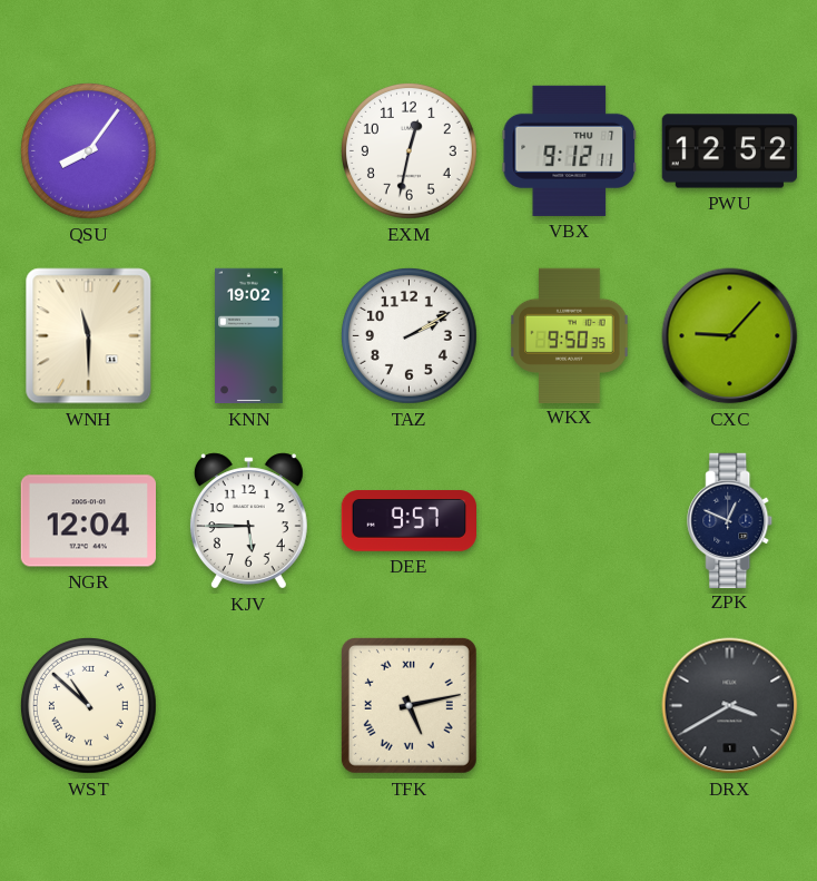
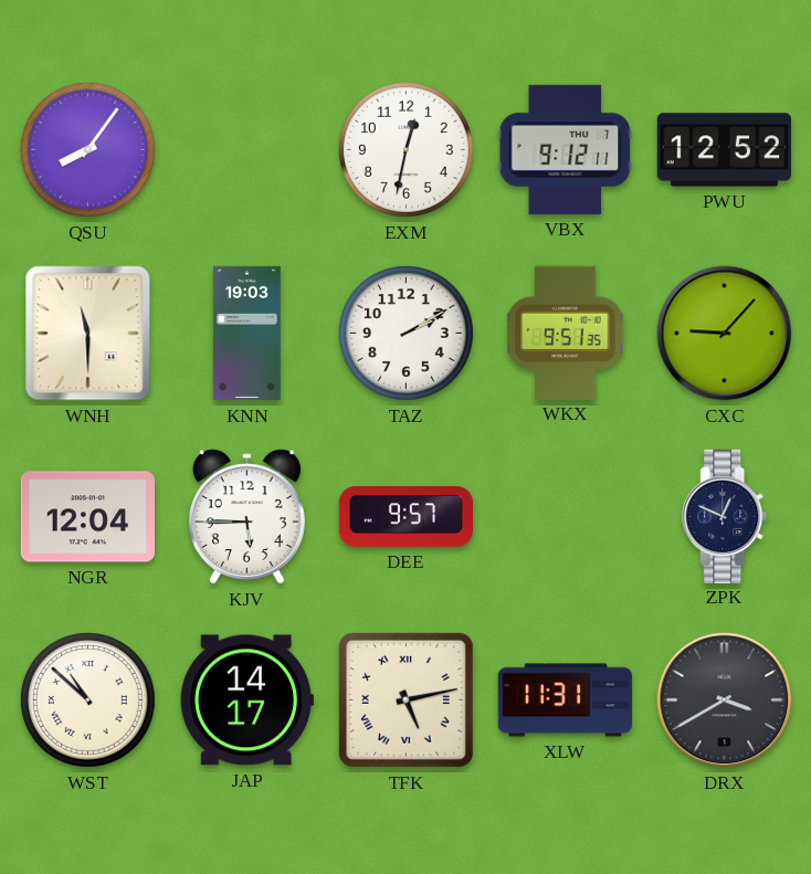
KNN: 19:02 -> 19:03 (247, 334)
WKX: 9:50 -> 9:51 (566, 333)
JAP: none -> 14:17 (246, 701)
XLW: none -> 11:31 (566, 701)
